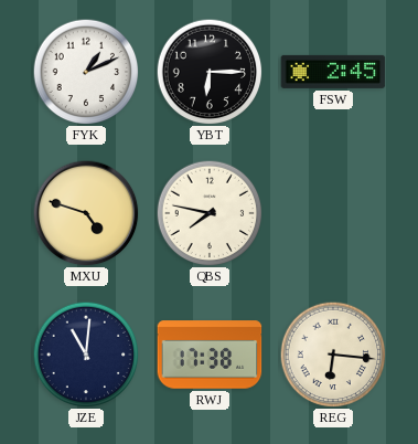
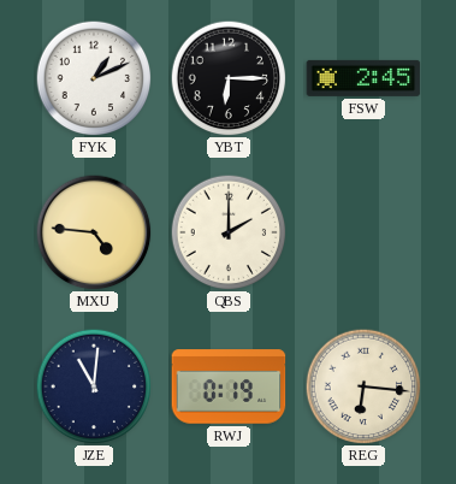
MXU: 4:48 -> 4:46 (94, 232)
QBS: 7:47 -> 2:00 (229, 232)
RWJ: 17:38 -> 0:19 (229, 386)
